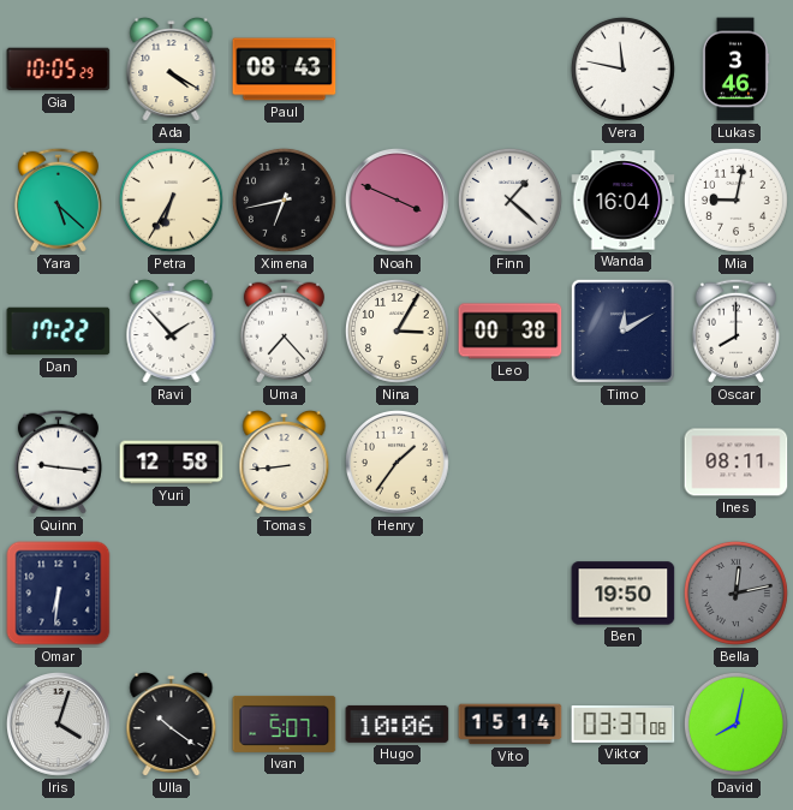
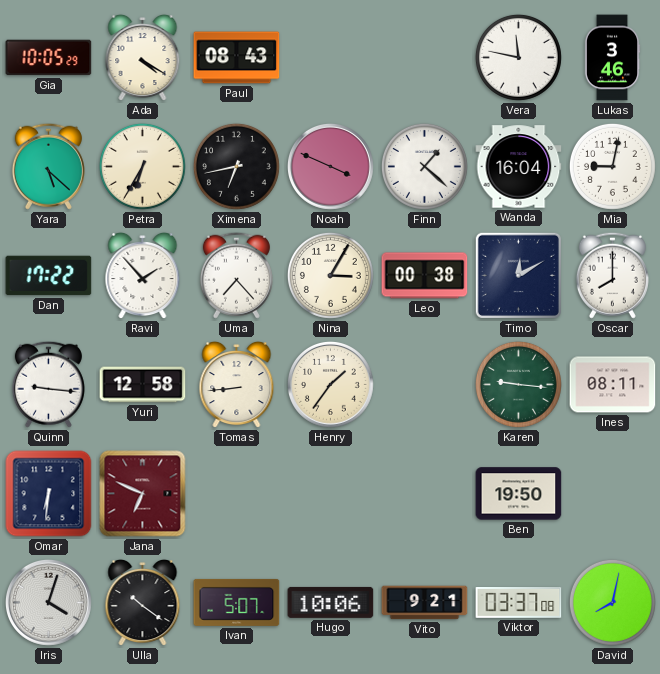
Karen: none -> 9:16 (518, 384)
Jana: none -> 6:49 (143, 494)
Bella: 12:13 -> none (735, 592)
Vito: 15:14 -> 9:21 (425, 603)
